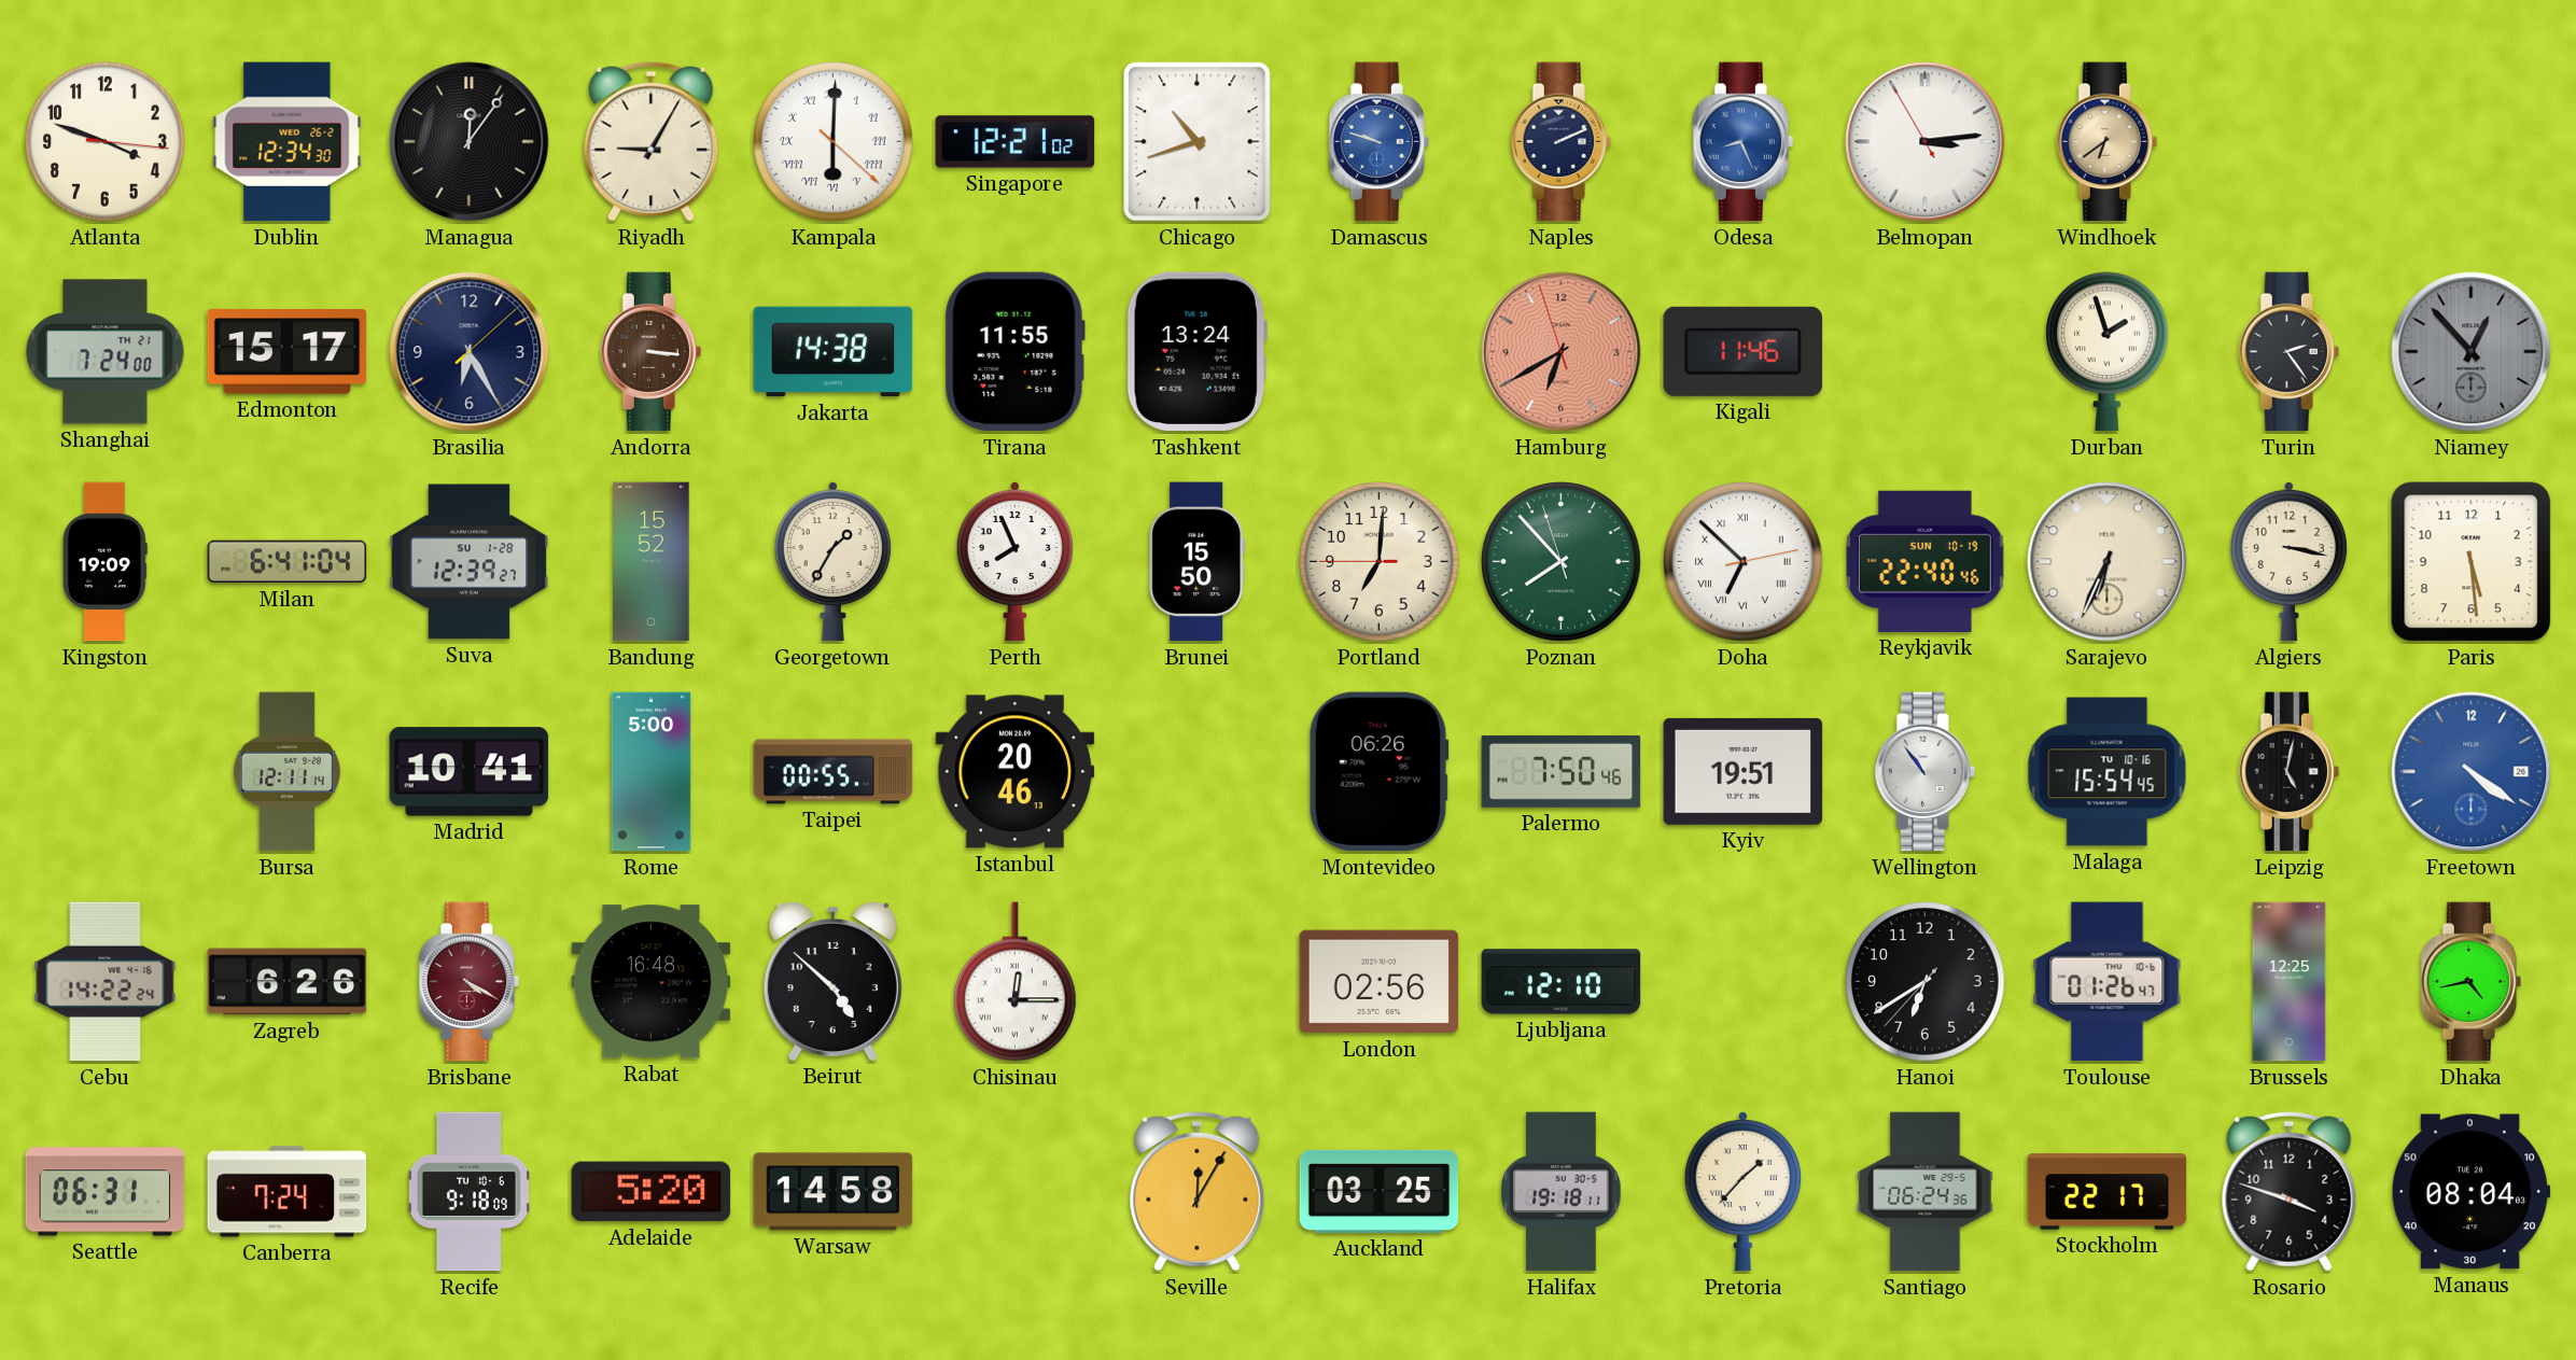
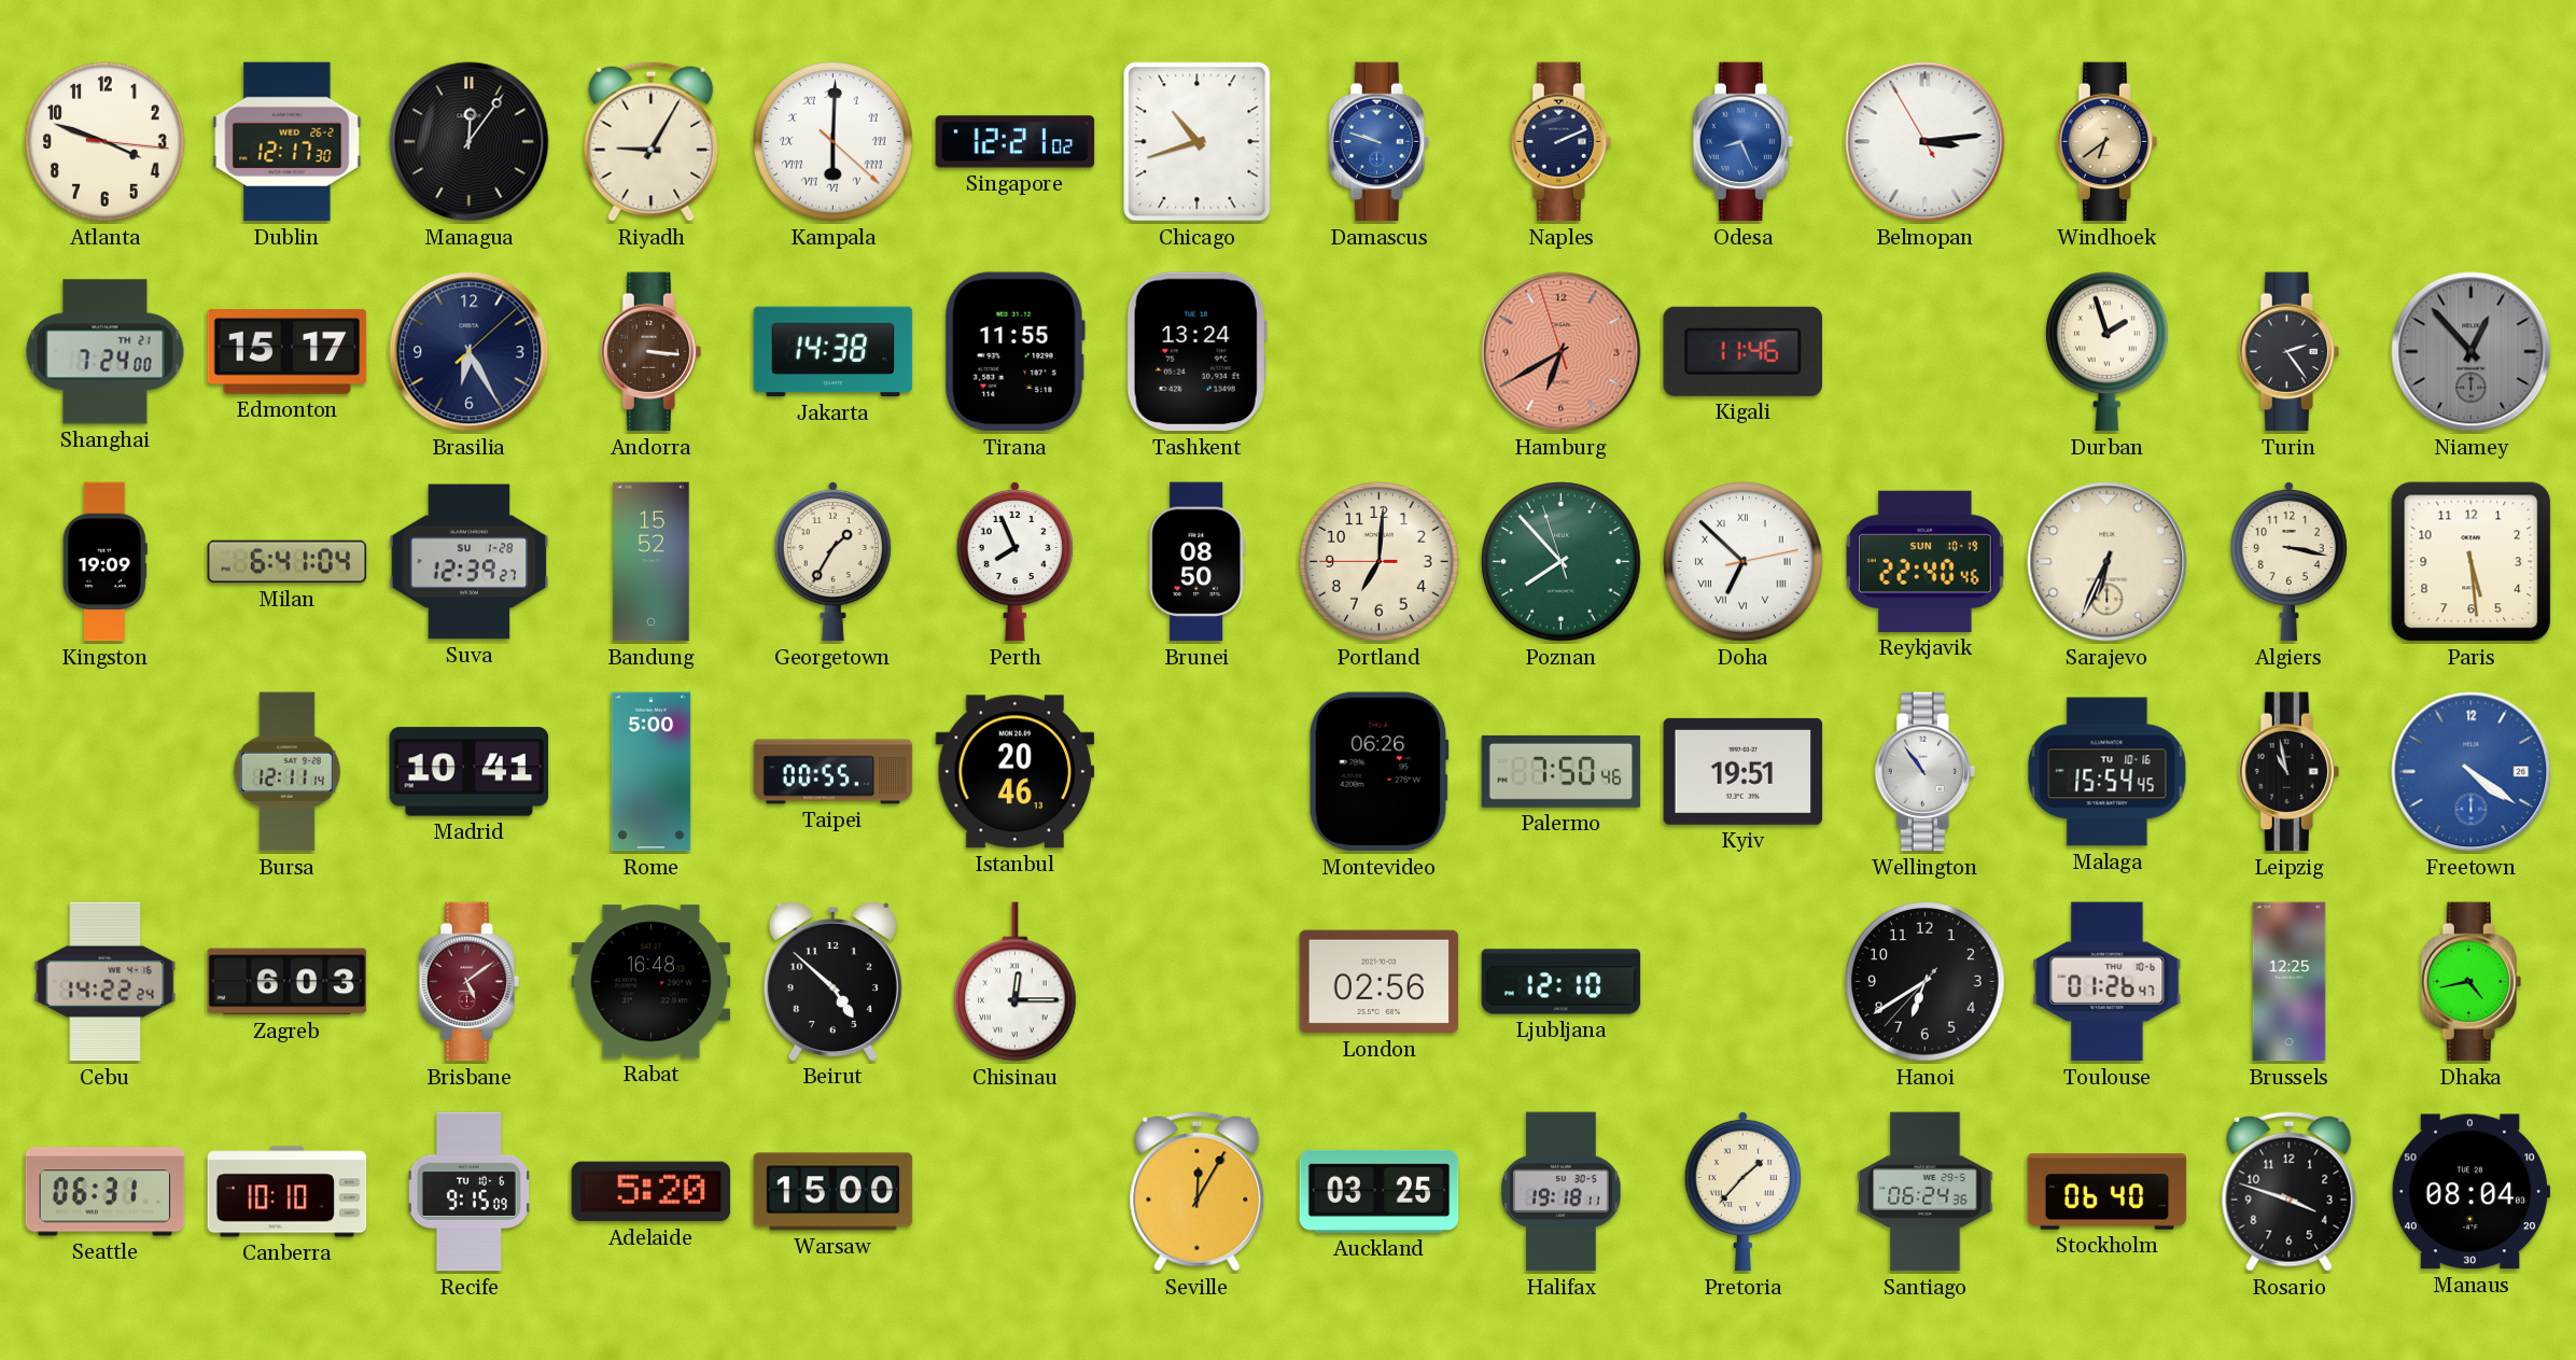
Dublin: 12:34 -> 12:17 (288, 142)
Brunei: 15:50 -> 08:50 (1198, 562)
Leipzig: 5:02 -> 10:58 (2288, 772)
Zagreb: 6:26 -> 6:03 (288, 982)
Brisbane: 4:20 -> 5:09 (468, 982)
Canberra: 7:24 -> 10:10 (288, 1192)
Recife: 9:18 -> 9:15 (468, 1192)
Warsaw: 14:58 -> 15:00 (834, 1192)
Stockholm: 22:17 -> 06:40 (2108, 1192)
